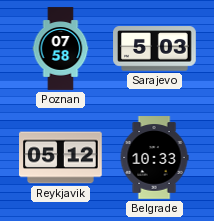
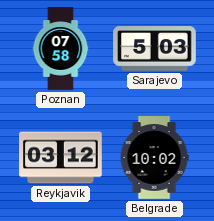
Reykjavik: 05:12 -> 03:12 (61, 158)
Belgrade: 10:33 -> 10:02 (154, 158)
